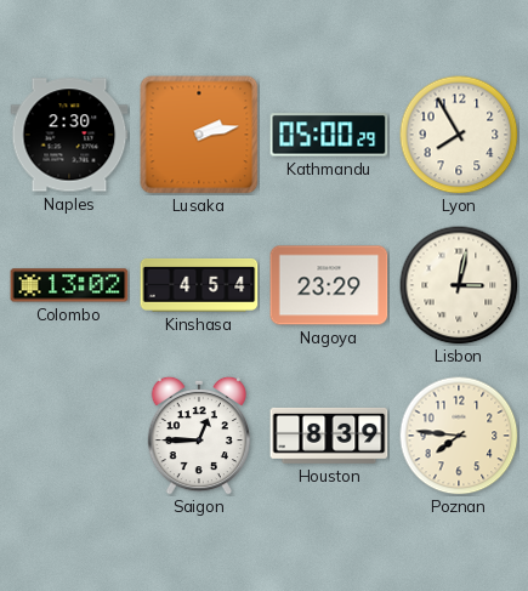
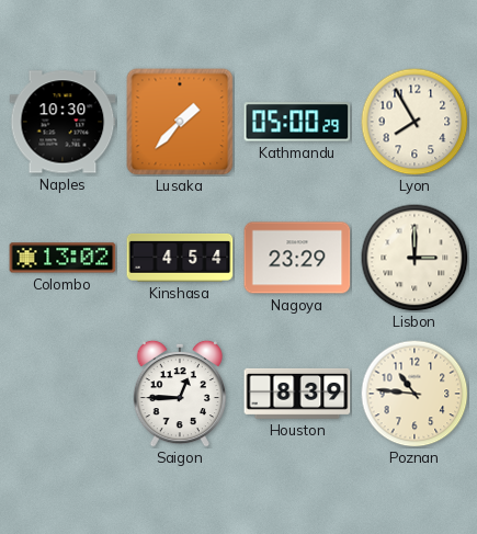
Naples: 2:30 -> 10:30 (63, 122)
Lusaka: 2:13 -> 1:37 (180, 122)
Lisbon: 3:02 -> 3:00 (414, 258)
Poznan: 7:46 -> 10:46 (414, 394)
